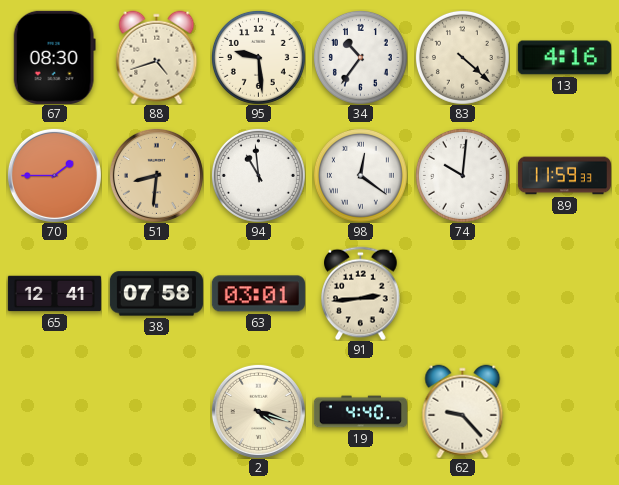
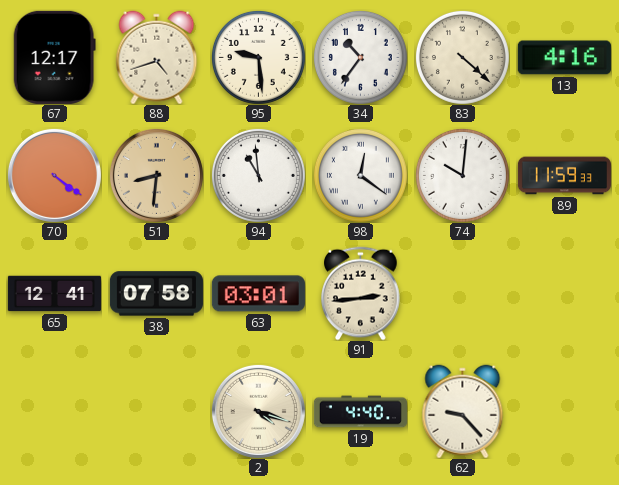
67: 08:30 -> 12:17 (54, 57)
70: 1:45 -> 4:21 (54, 175)
